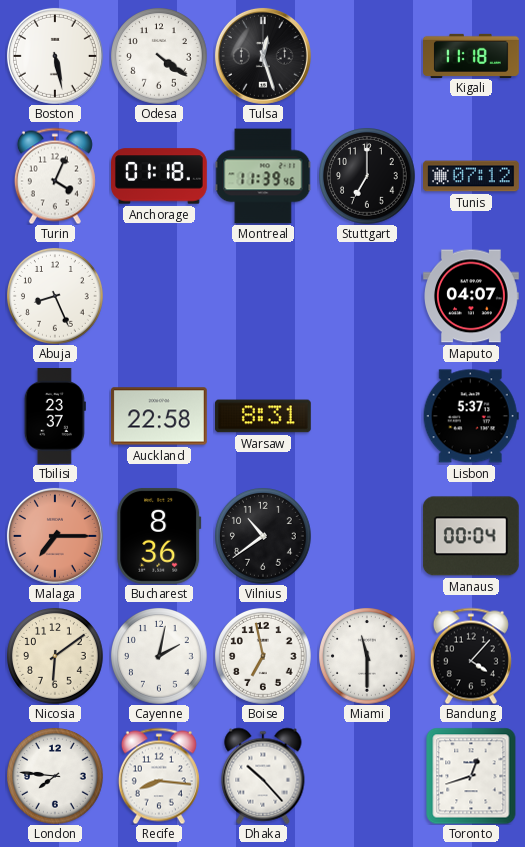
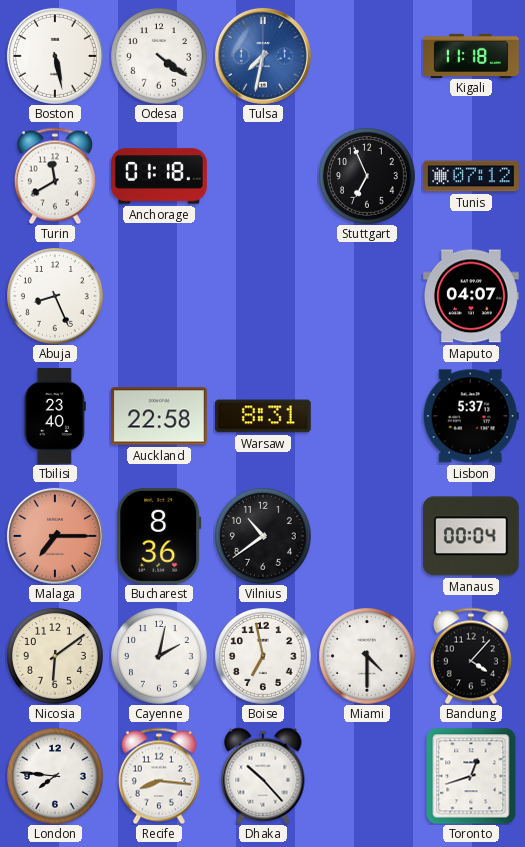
Tulsa: 12:27 -> 7:32 (263, 56)
Tulsa dial: black -> blue (263, 56)
Turin: 4:04 -> 11:40 (55, 176)
Montreal: 11:39 -> none (263, 176)
Stuttgart: 7:00 -> 6:56 (367, 176)
Tbilisi: 23:37 -> 23:40 (55, 417)
Miami: 11:30 -> 4:30 (367, 656)
